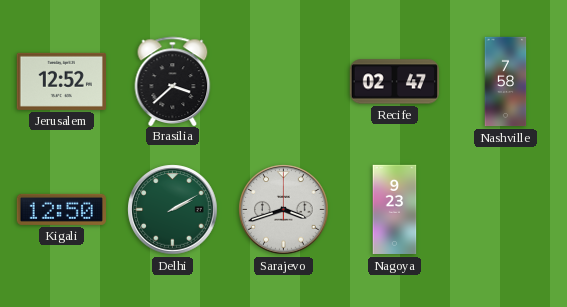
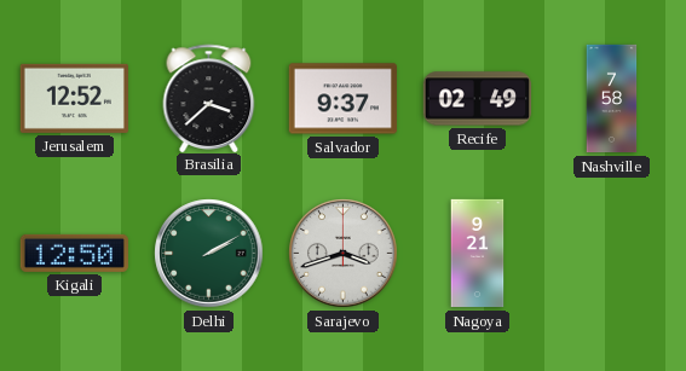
Salvador: none -> 9:37 (342, 99)
Recife: 02:47 -> 02:49 (477, 99)
Nagoya: 9:23 -> 9:21 (478, 254)
